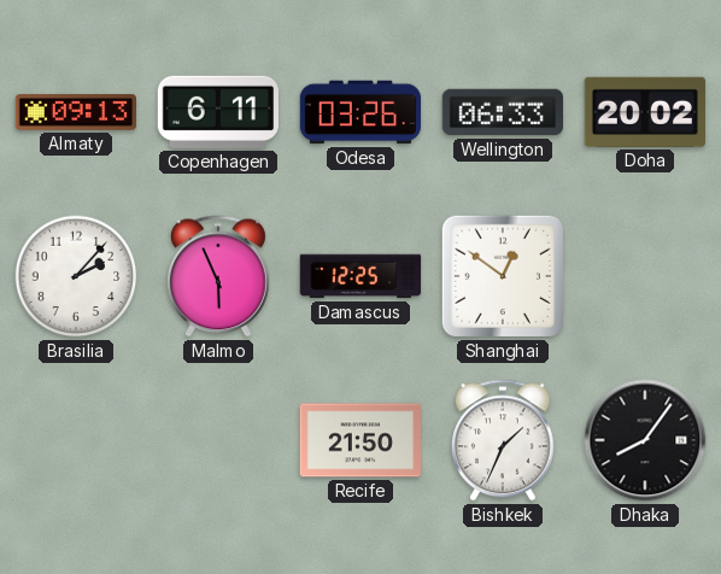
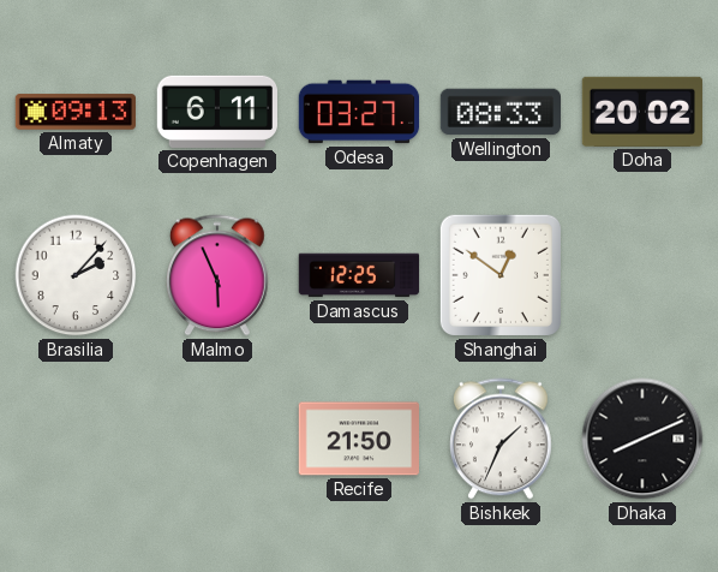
Odesa: 03:26 -> 03:27 (359, 112)
Wellington: 06:33 -> 08:33 (499, 112)
Dhaka: 8:06 -> 8:11 (642, 439)
